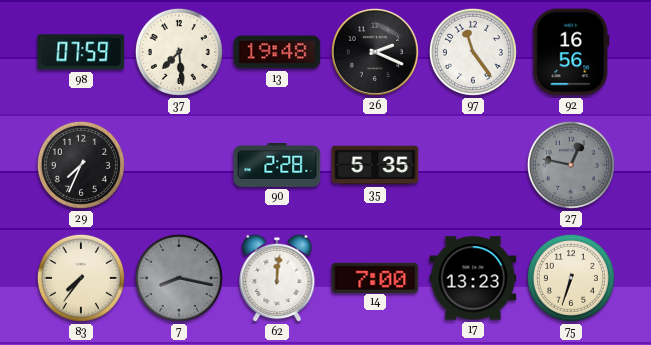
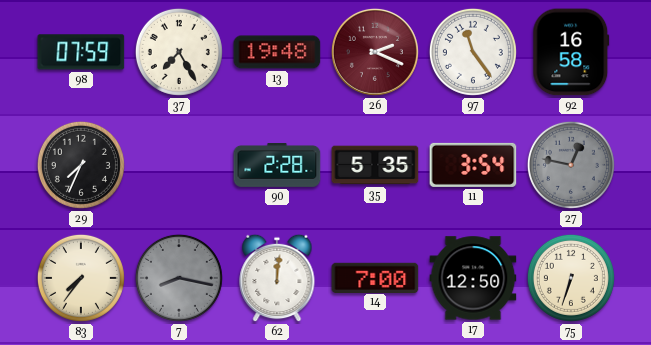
37: 7:29 -> 7:25 (179, 52)
26 dial: black -> burgundy (375, 52)
92: 16:56 -> 16:58 (571, 52)
11: none -> 3:54 (473, 165)
17: 13:23 -> 12:50 (473, 278)
